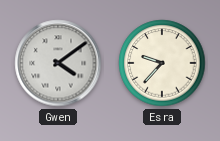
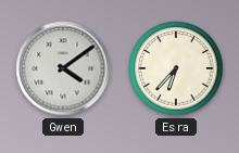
Esra: 9:37 -> 6:37 (176, 68)
